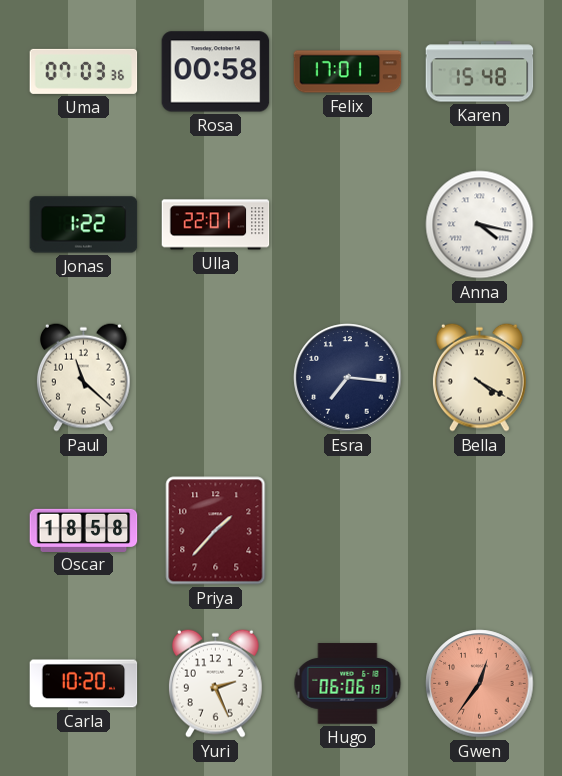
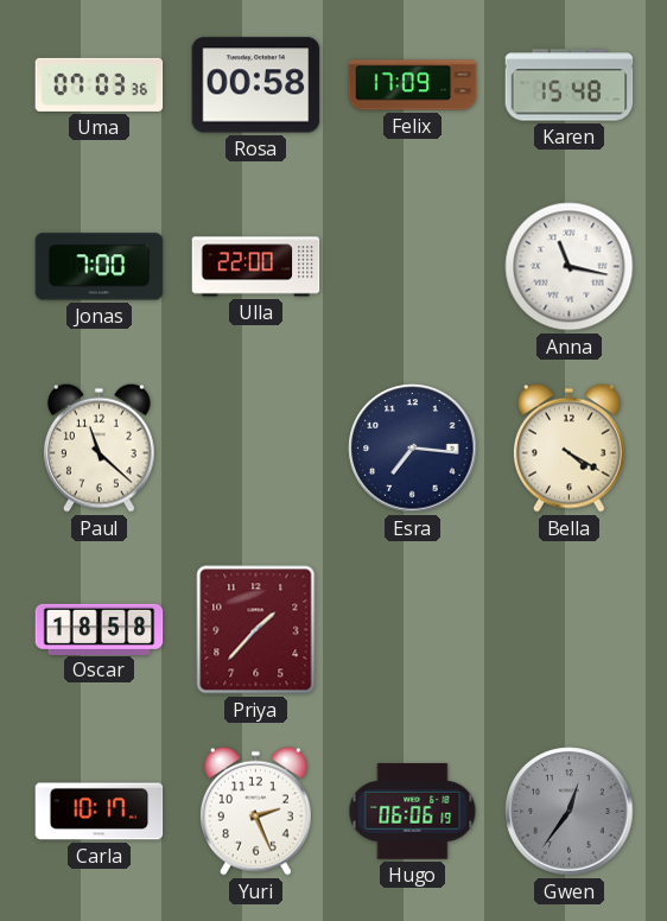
Felix: 17:01 -> 17:09 (413, 85)
Jonas: 1:22 -> 7:00 (100, 267)
Ulla: 22:01 -> 22:00 (256, 267)
Anna: 4:17 -> 11:17 (570, 267)
Carla: 10:20 -> 10:17 (100, 812)
Gwen dial: salmon -> grey (570, 812)
